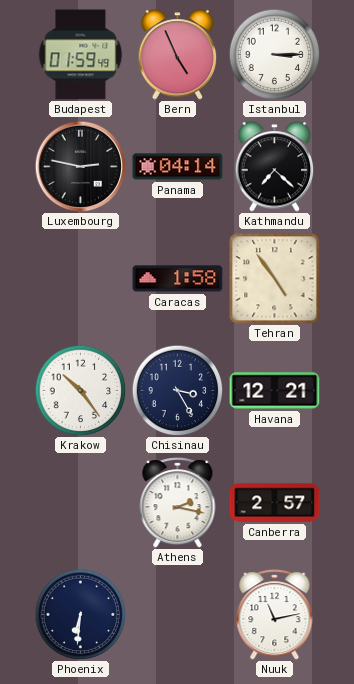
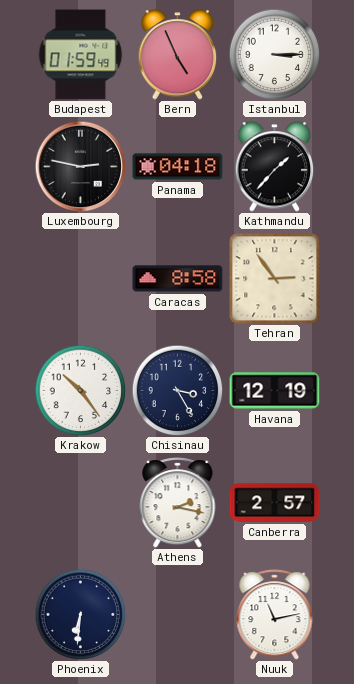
Panama: 04:14 -> 04:18 (178, 167)
Kathmandu: 7:22 -> 1:37 (275, 167)
Caracas: 1:58 -> 8:58 (178, 279)
Tehran: 4:54 -> 2:54 (275, 279)
Havana: 12:21 -> 12:19 (275, 391)
